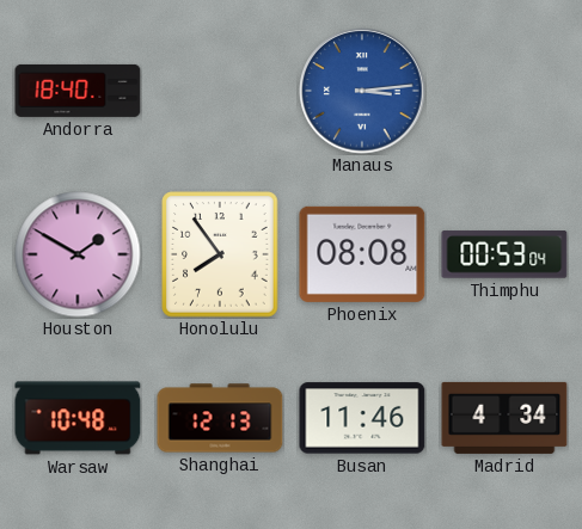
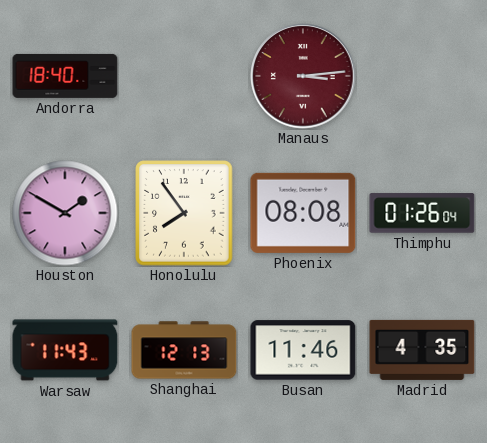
Manaus dial: blue -> burgundy (303, 76)
Thimphu: 00:53 -> 01:26 (422, 213)
Warsaw: 10:48 -> 11:43 (65, 350)
Madrid: 4:34 -> 4:35 (422, 350)
